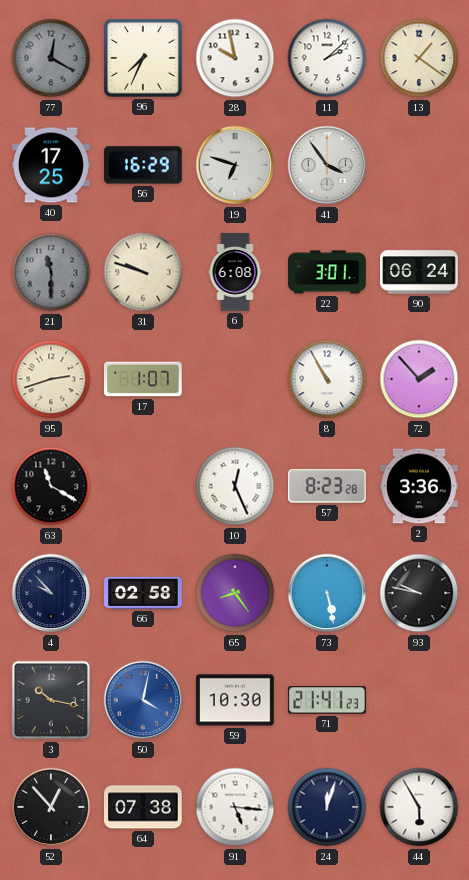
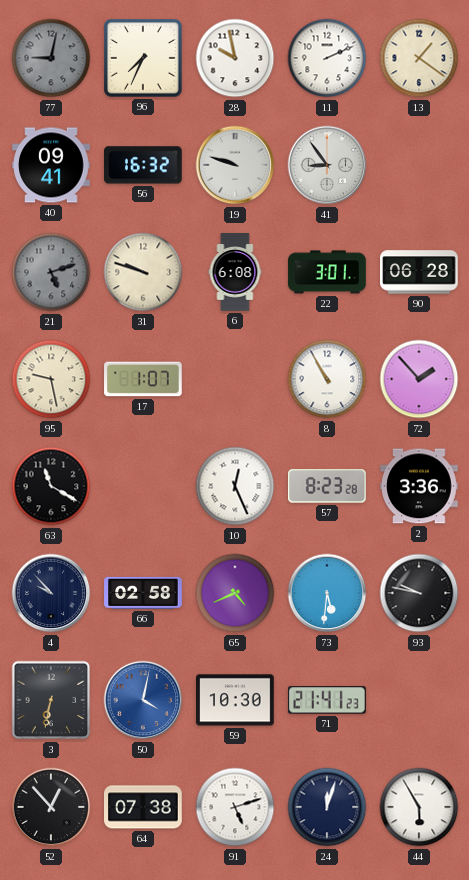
77: 12:20 -> 9:02 (51, 58)
11: 2:08 -> 2:11 (327, 58)
40: 17:25 -> 09:41 (51, 165)
56: 16:29 -> 16:32 (144, 165)
19: 6:48 -> 9:48 (235, 165)
41: 3:54 -> 8:54 (327, 165)
21: 11:30 -> 5:12 (51, 272)
90: 06:24 -> 06:28 (419, 272)
95: 2:42 -> 9:28 (51, 379)
65: 8:24 -> 4:41 (235, 593)
73: 5:28 -> 5:31 (327, 593)
3: 10:17 -> 6:32 (51, 700)
91: 5:16 -> 5:12 (235, 807)
